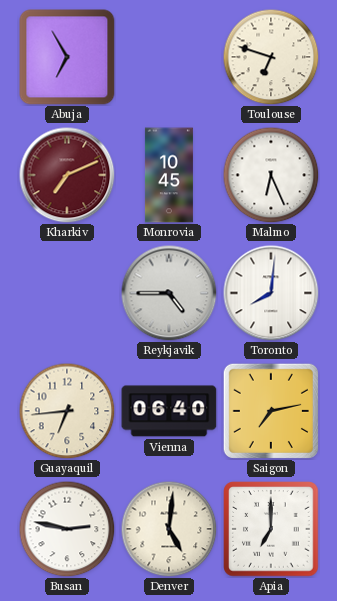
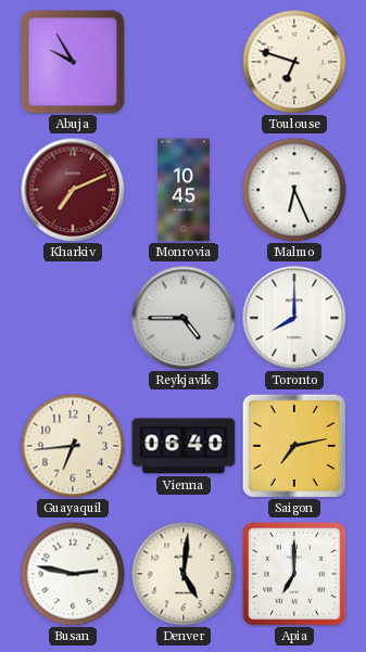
Abuja: 6:55 -> 9:55 (73, 62)
Toronto: 8:01 -> 8:00 (294, 318)
